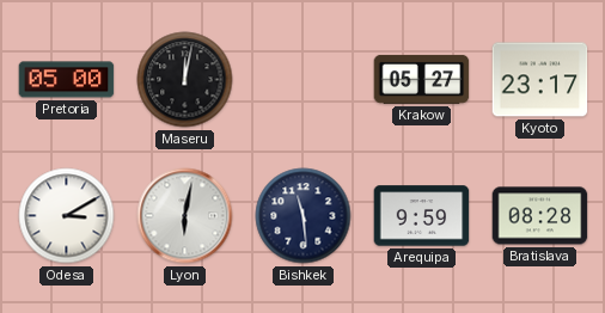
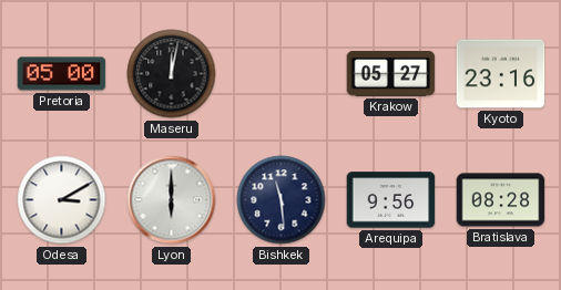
Kyoto: 23:17 -> 23:16 (501, 74)
Lyon: 6:02 -> 6:00 (172, 200)
Arequipa: 9:59 -> 9:56 (391, 200)
